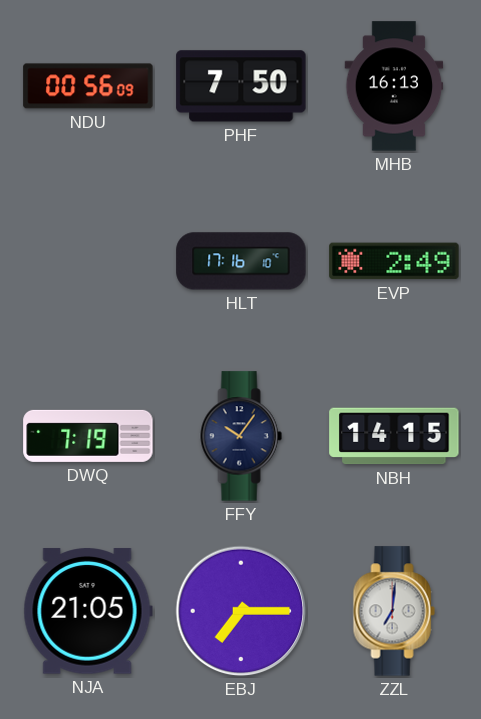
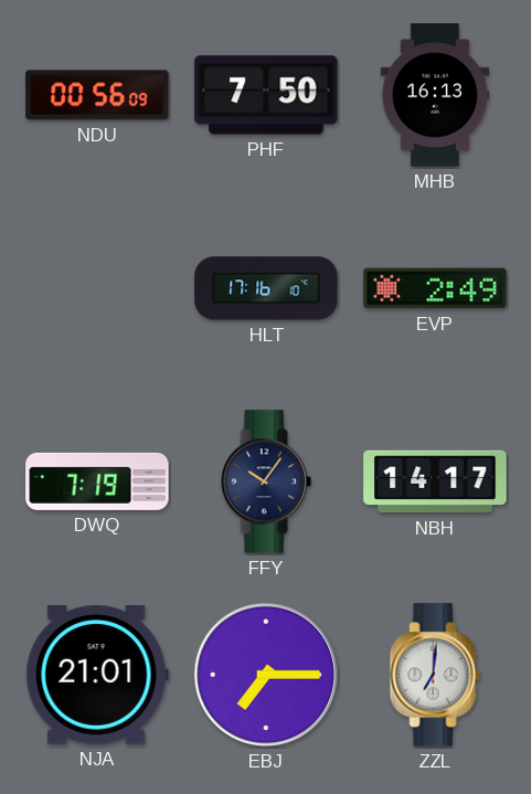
NBH: 14:15 -> 14:17 (435, 481)
NJA: 21:05 -> 21:01 (97, 675)
